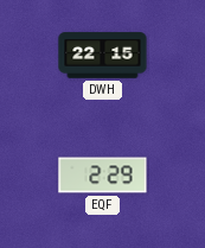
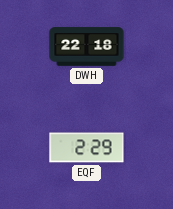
DWH: 22:15 -> 22:18 (87, 47)
